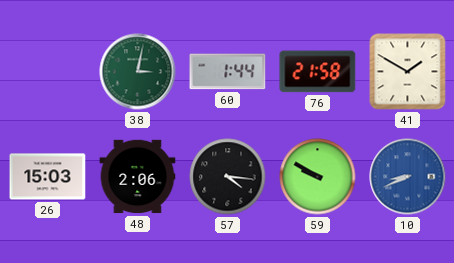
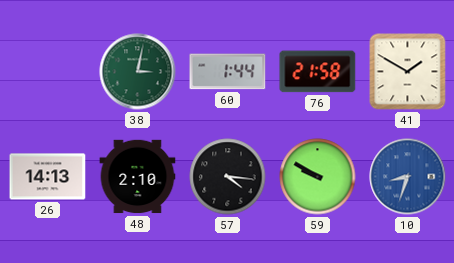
26: 15:03 -> 14:13 (48, 177)
48: 2:06 -> 2:10 (138, 177)
10: 8:41 -> 8:33 (408, 177)
